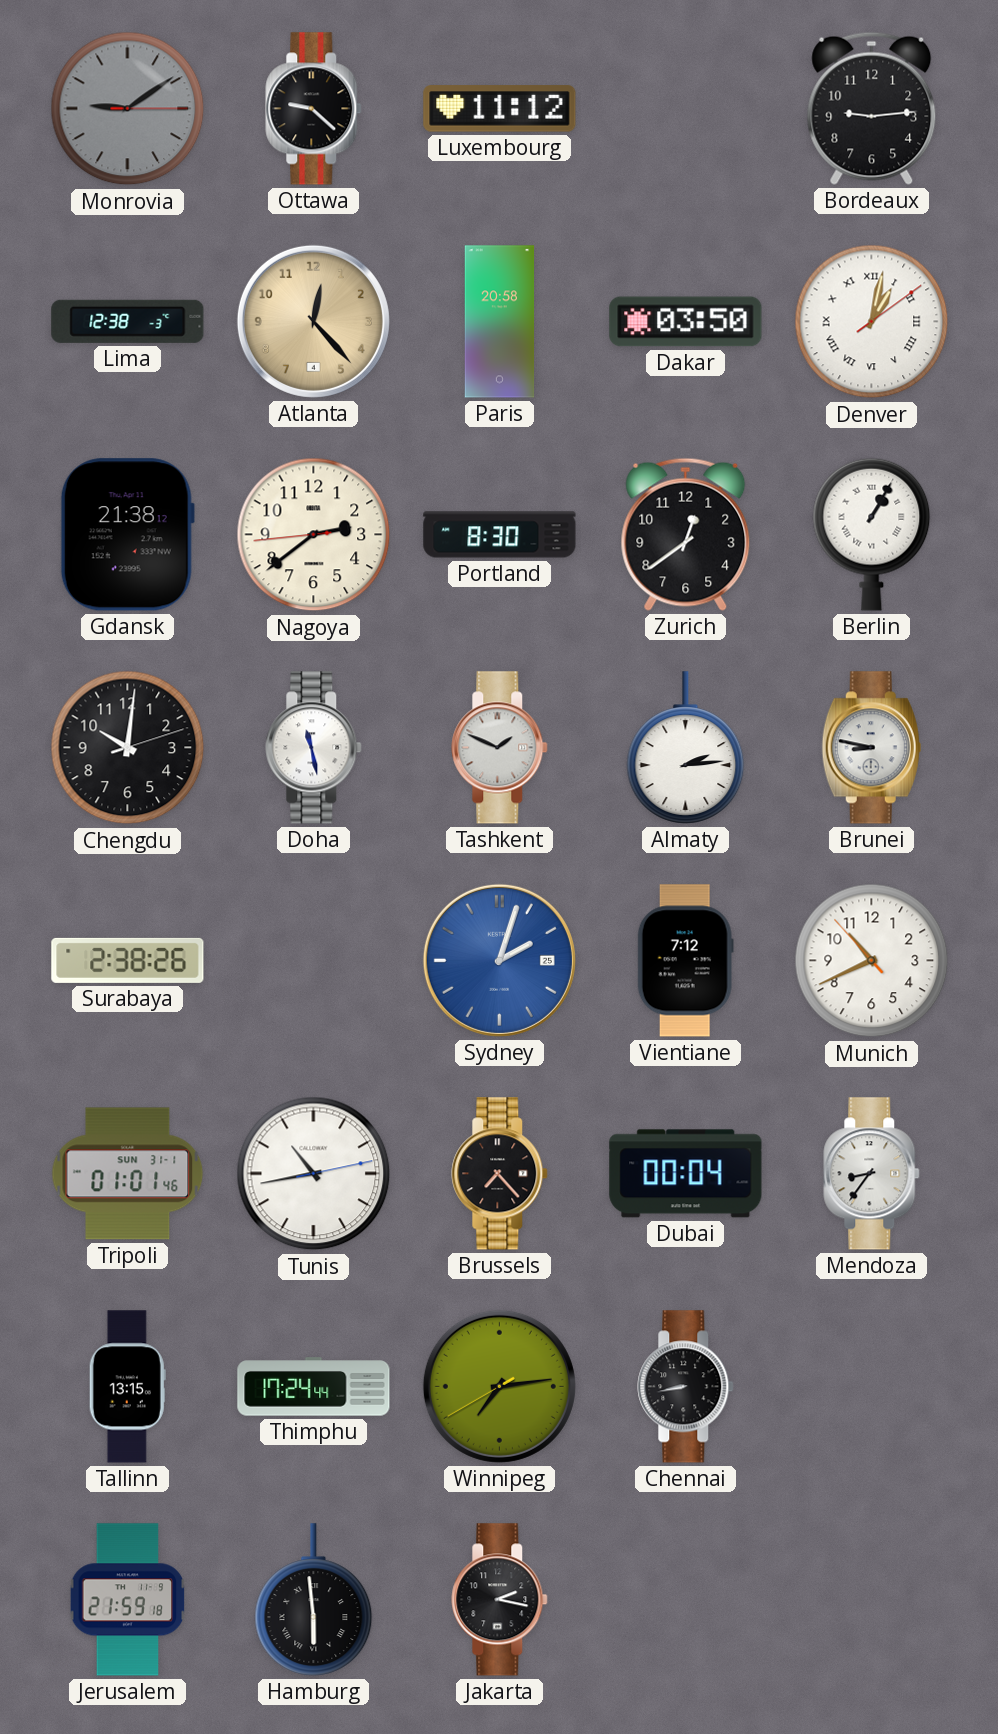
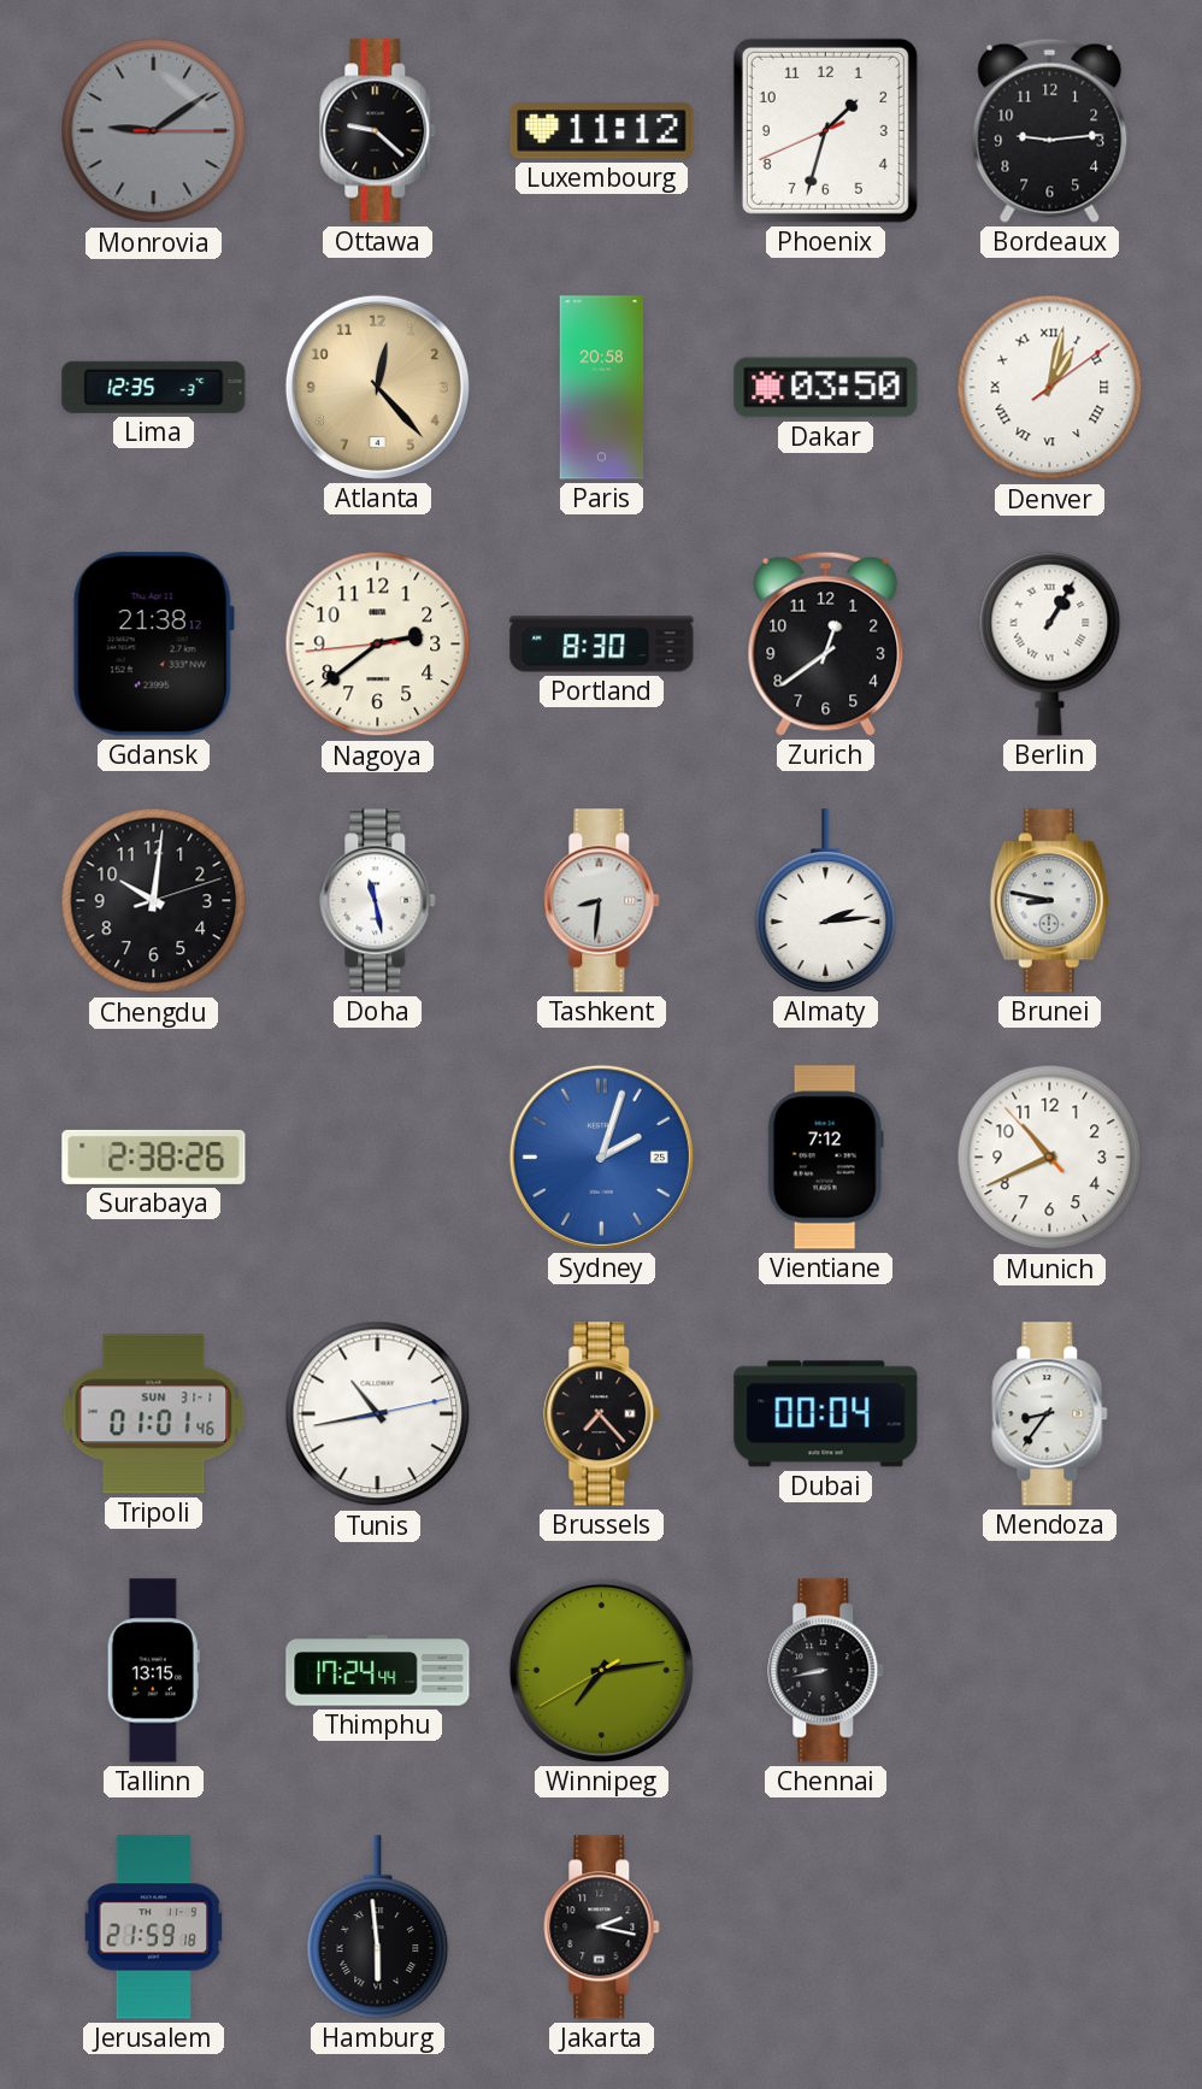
Phoenix: none -> 1:32 (825, 130)
Lima: 12:38 -> 12:35 (154, 387)
Tashkent: 1:49 -> 8:31 (602, 901)
